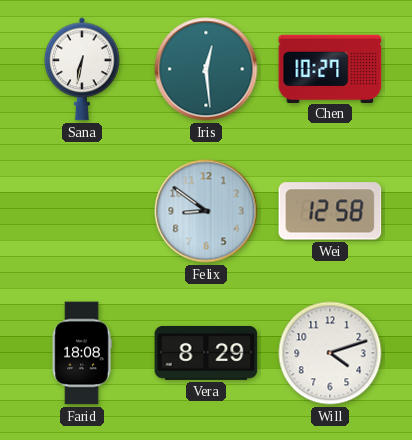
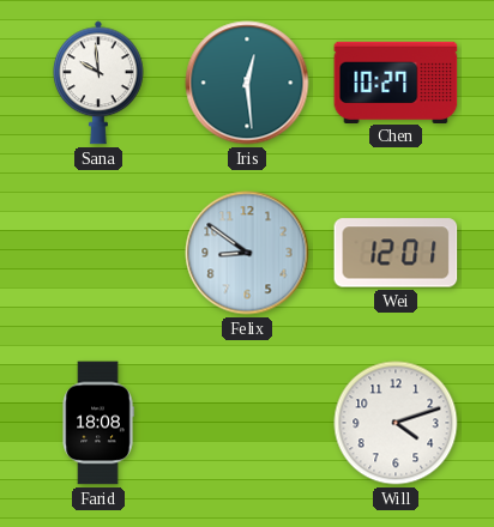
Sana: 6:32 -> 9:59 (100, 83)
Wei: 12:58 -> 12:01 (396, 253)
Vera: 8:29 -> none (206, 353)
